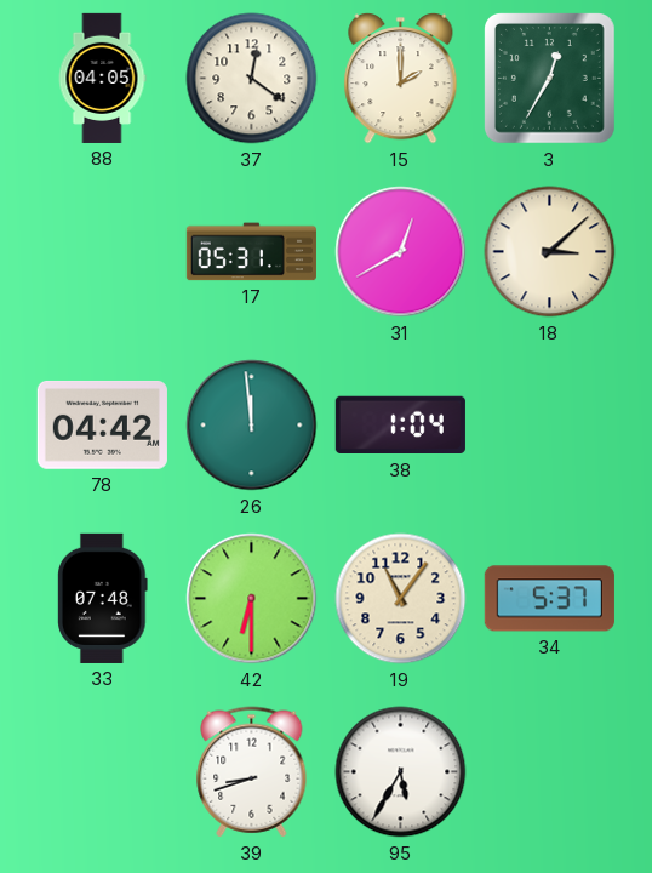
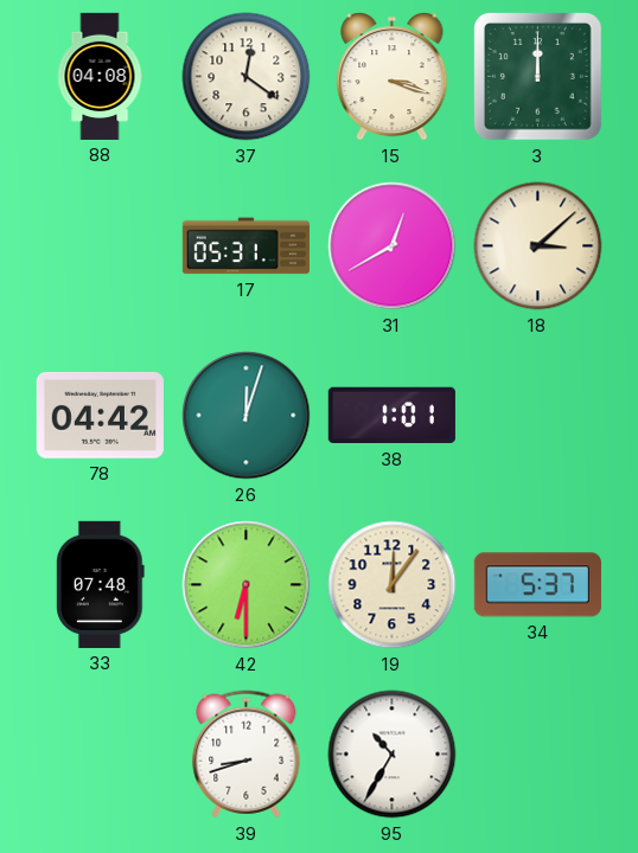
88: 04:05 -> 04:08 (100, 76)
15: 2:00 -> 3:18 (393, 77)
3: 12:35 -> 12:00 (538, 77)
26: 11:59 -> 12:03 (247, 416)
38: 1:04 -> 1:01 (391, 416)
19: 11:06 -> 12:06 (393, 585)
95: 5:35 -> 10:35 (393, 755)
